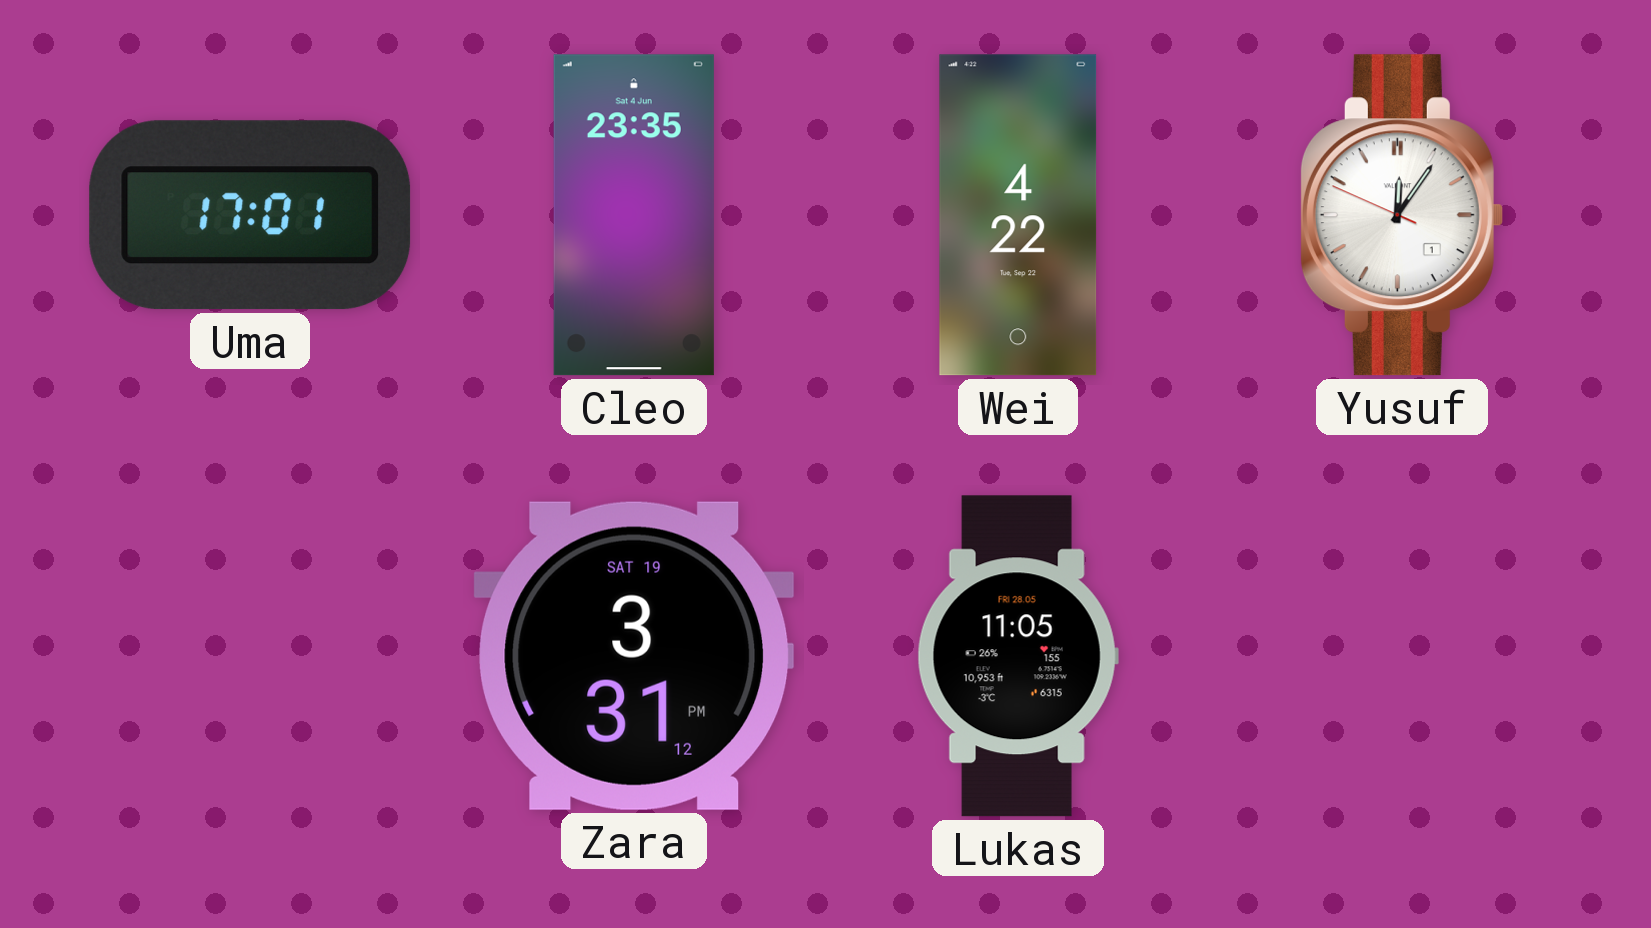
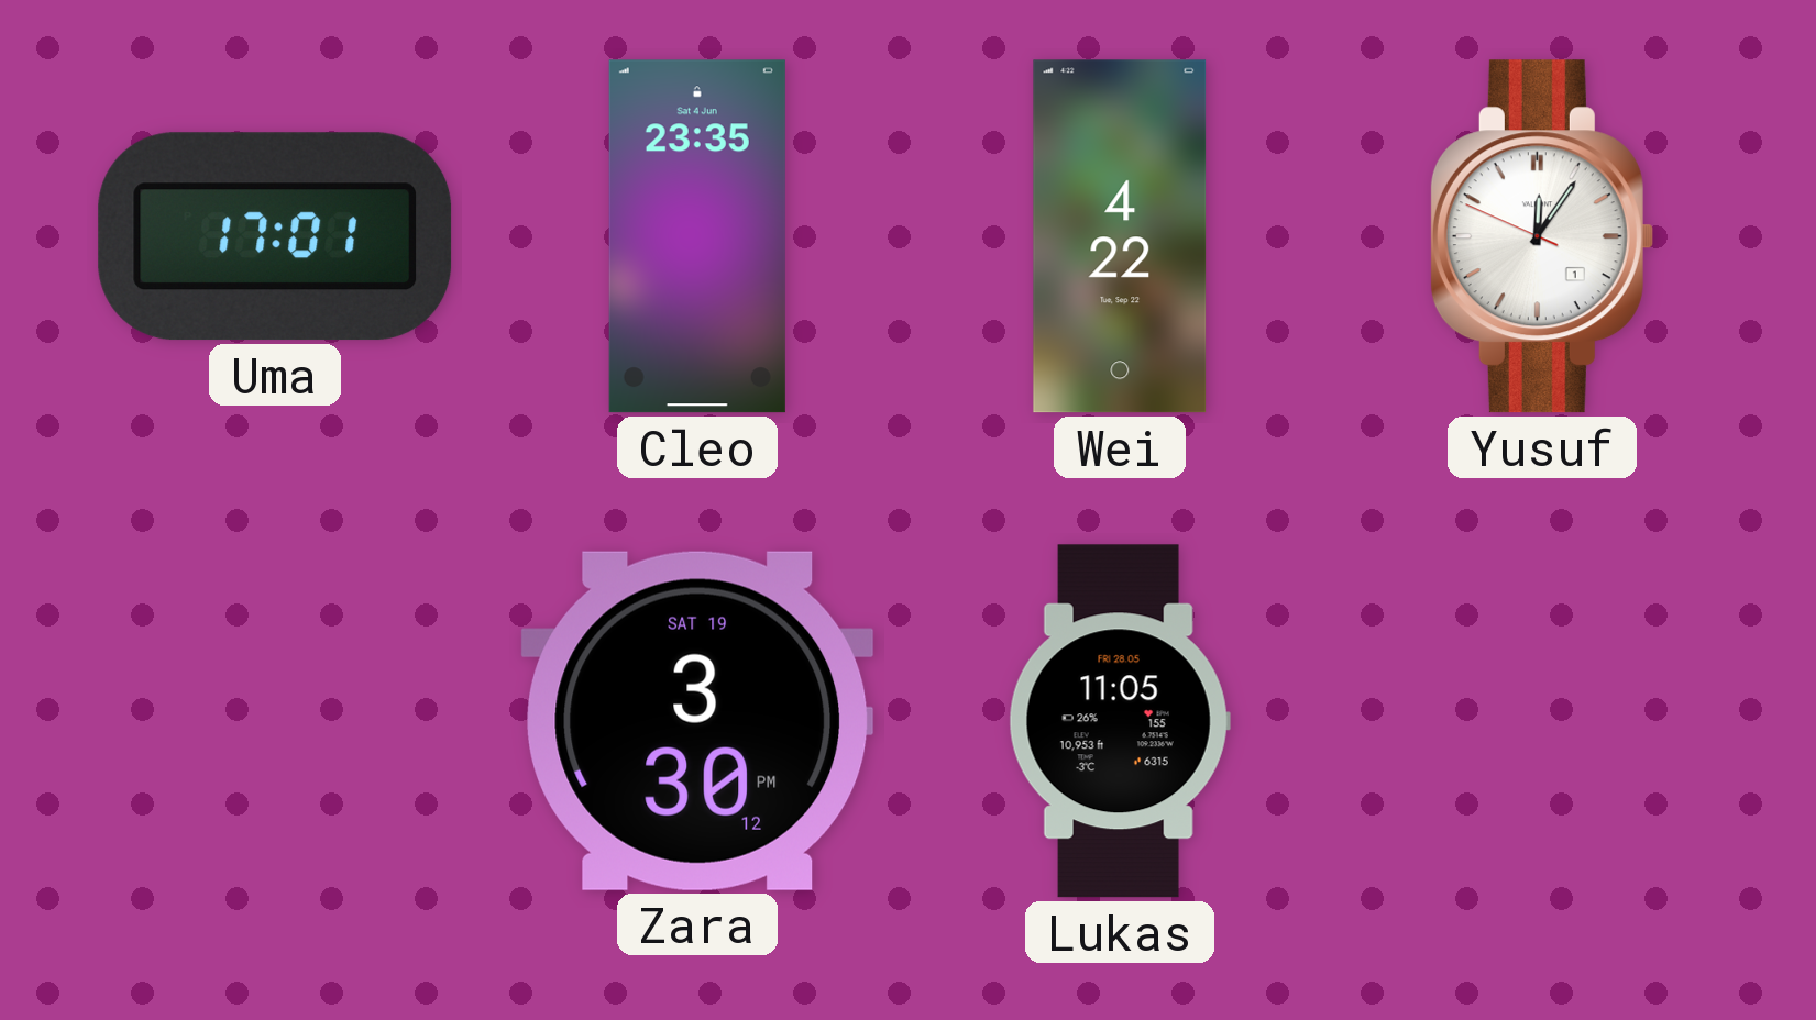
Zara: 3:31 -> 3:30 (697, 721)
